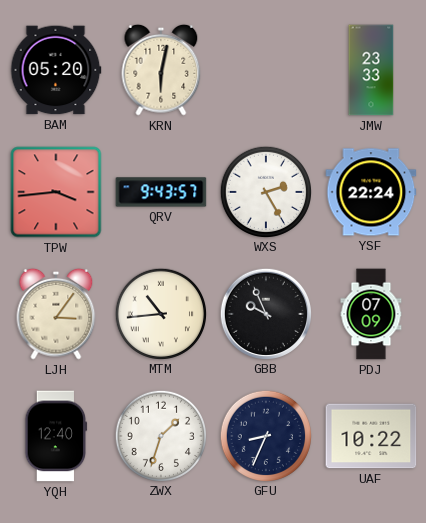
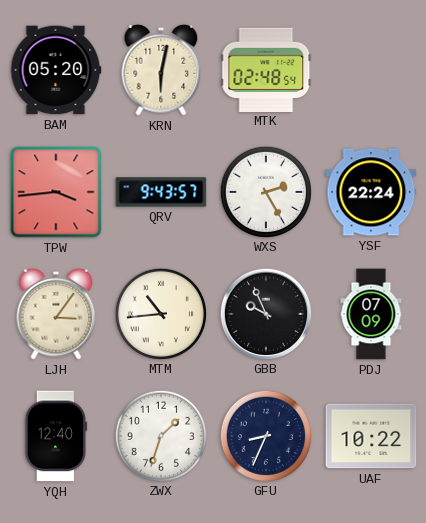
MTK: none -> 02:48 (266, 69)
JMW: 23:33 -> none (371, 70)
